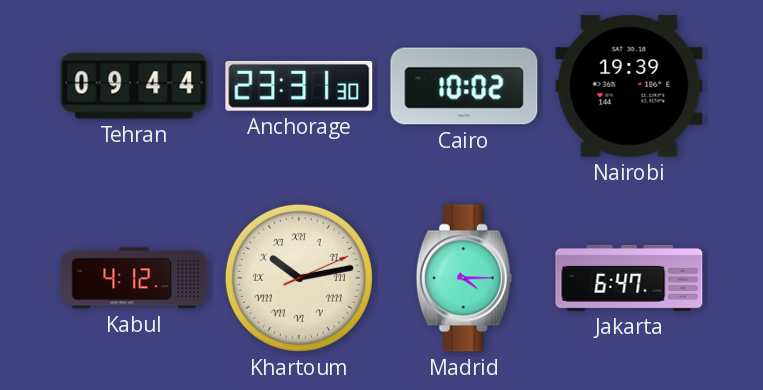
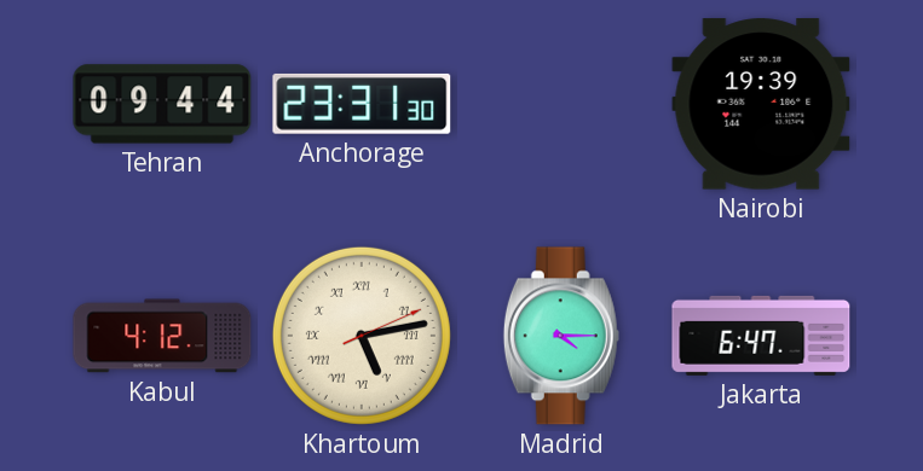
Cairo: 10:02 -> none (464, 86)
Khartoum: 10:13 -> 5:13 (362, 336)
